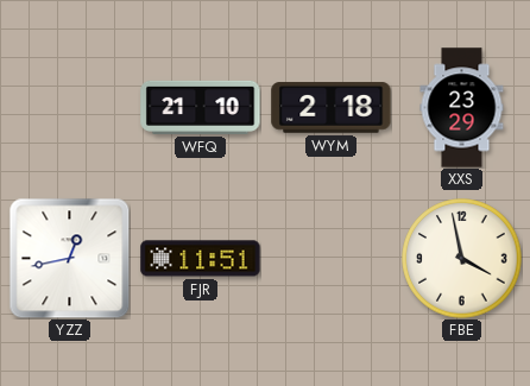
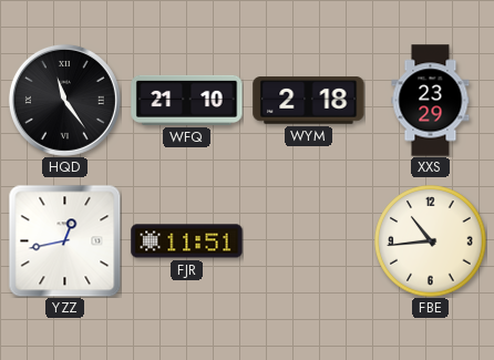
HQD: none -> 11:24 (64, 100)
FBE: 3:58 -> 10:44 (431, 241)
